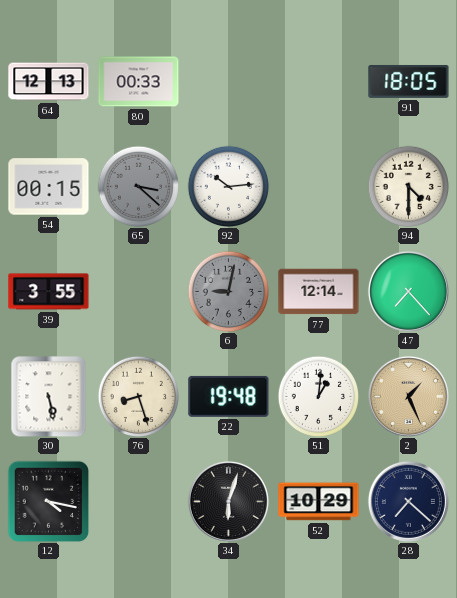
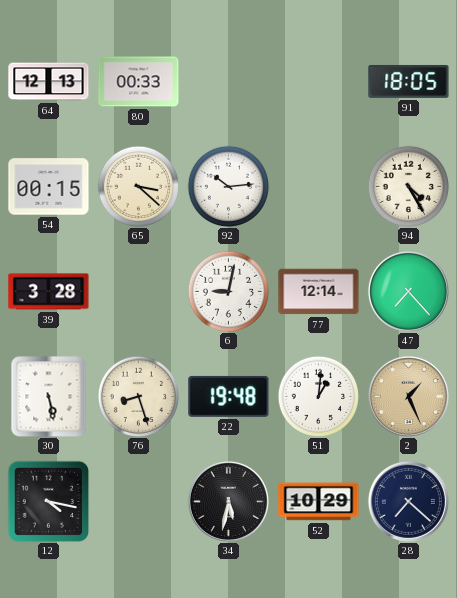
65 dial: grey -> cream (138, 186)
94: 4:30 -> 4:25 (408, 186)
39: 3:55 -> 3:28 (49, 292)
6 dial: grey -> white (228, 291)
34: 6:03 -> 5:32 (228, 501)
